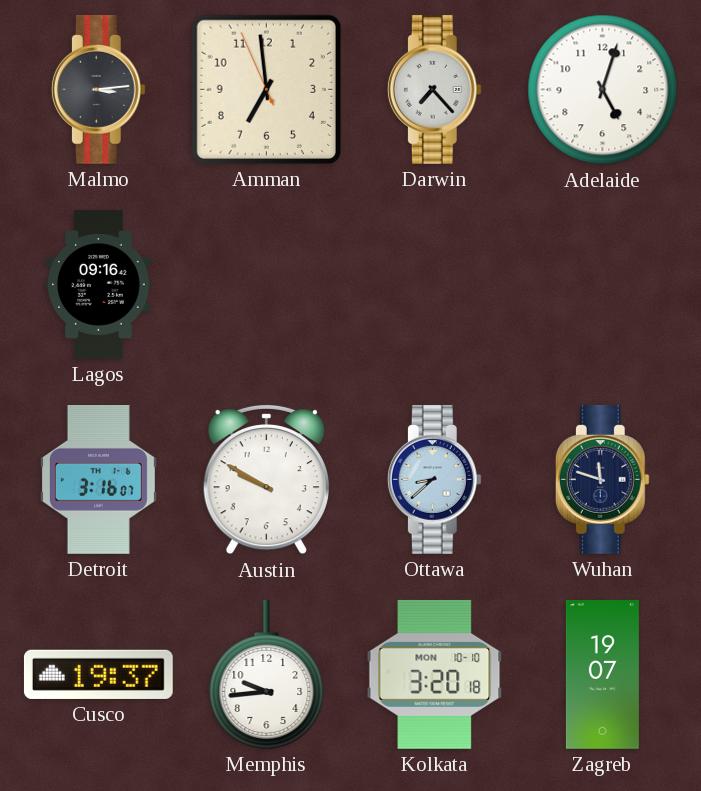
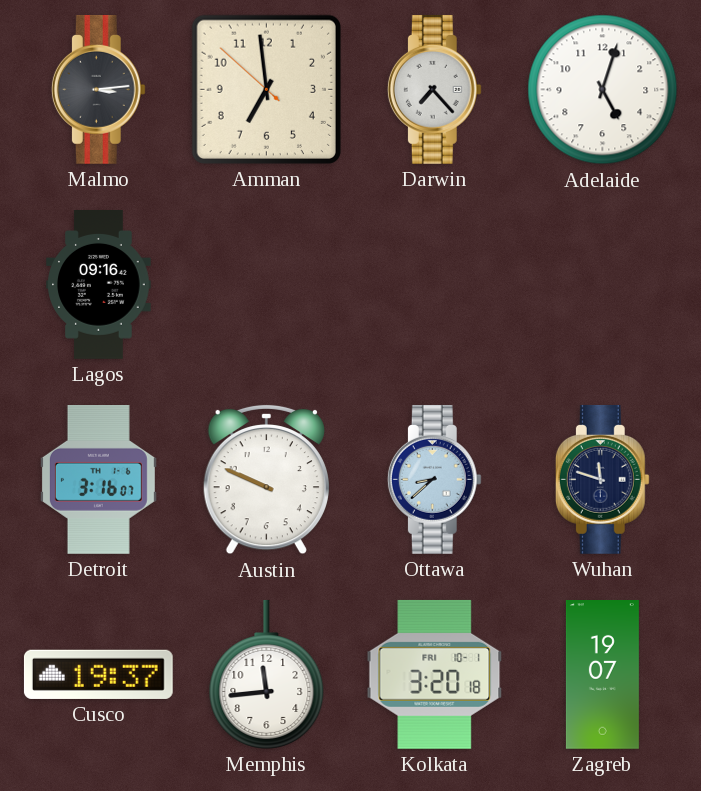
Amman: 6:58:56 -> 6:58:52 (266, 89)
Austin: 9:50 -> 9:49 (266, 479)
Memphis: 9:44 -> 11:44 (267, 674)
Kolkata date: MON 10-10 -> FRI 10-1 (435, 674)
